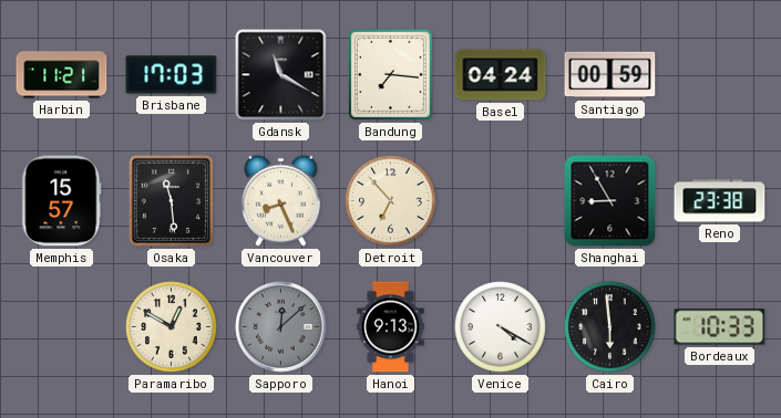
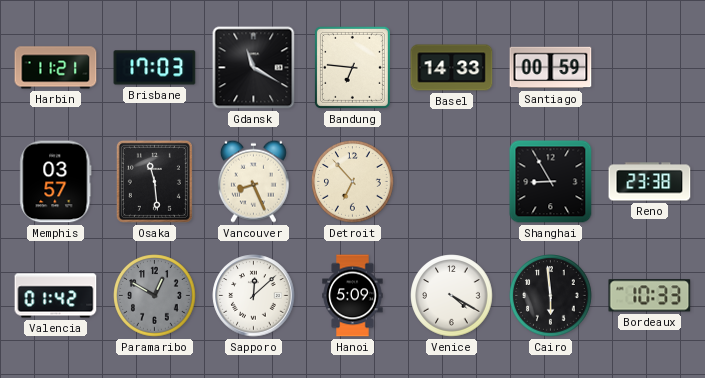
Bandung: 7:16 -> 6:46 (352, 67)
Basel: 04:24 -> 14:33 (452, 68)
Memphis: 15:57 -> 03:57 (56, 182)
Valencia: none -> 01:42 (56, 296)
Paramaribo dial: cream -> grey (155, 296)
Sapporo dial: grey -> white (254, 296)
Hanoi: 9:13 -> 5:09 (353, 296)
